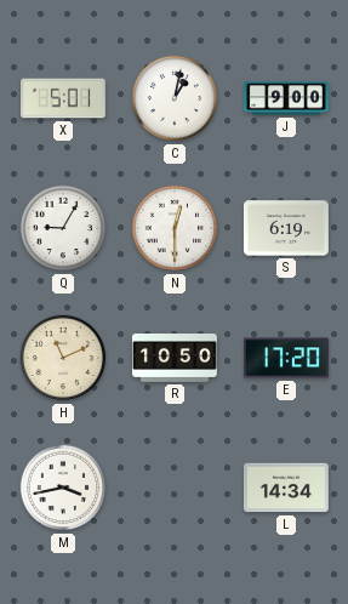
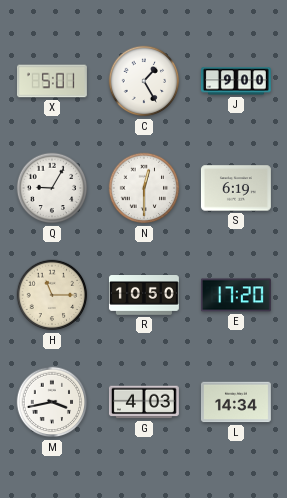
C: 1:02 -> 1:25 (144, 81)
H: 11:11 -> 11:15 (52, 295)
G: none -> 4:03 (144, 402)
